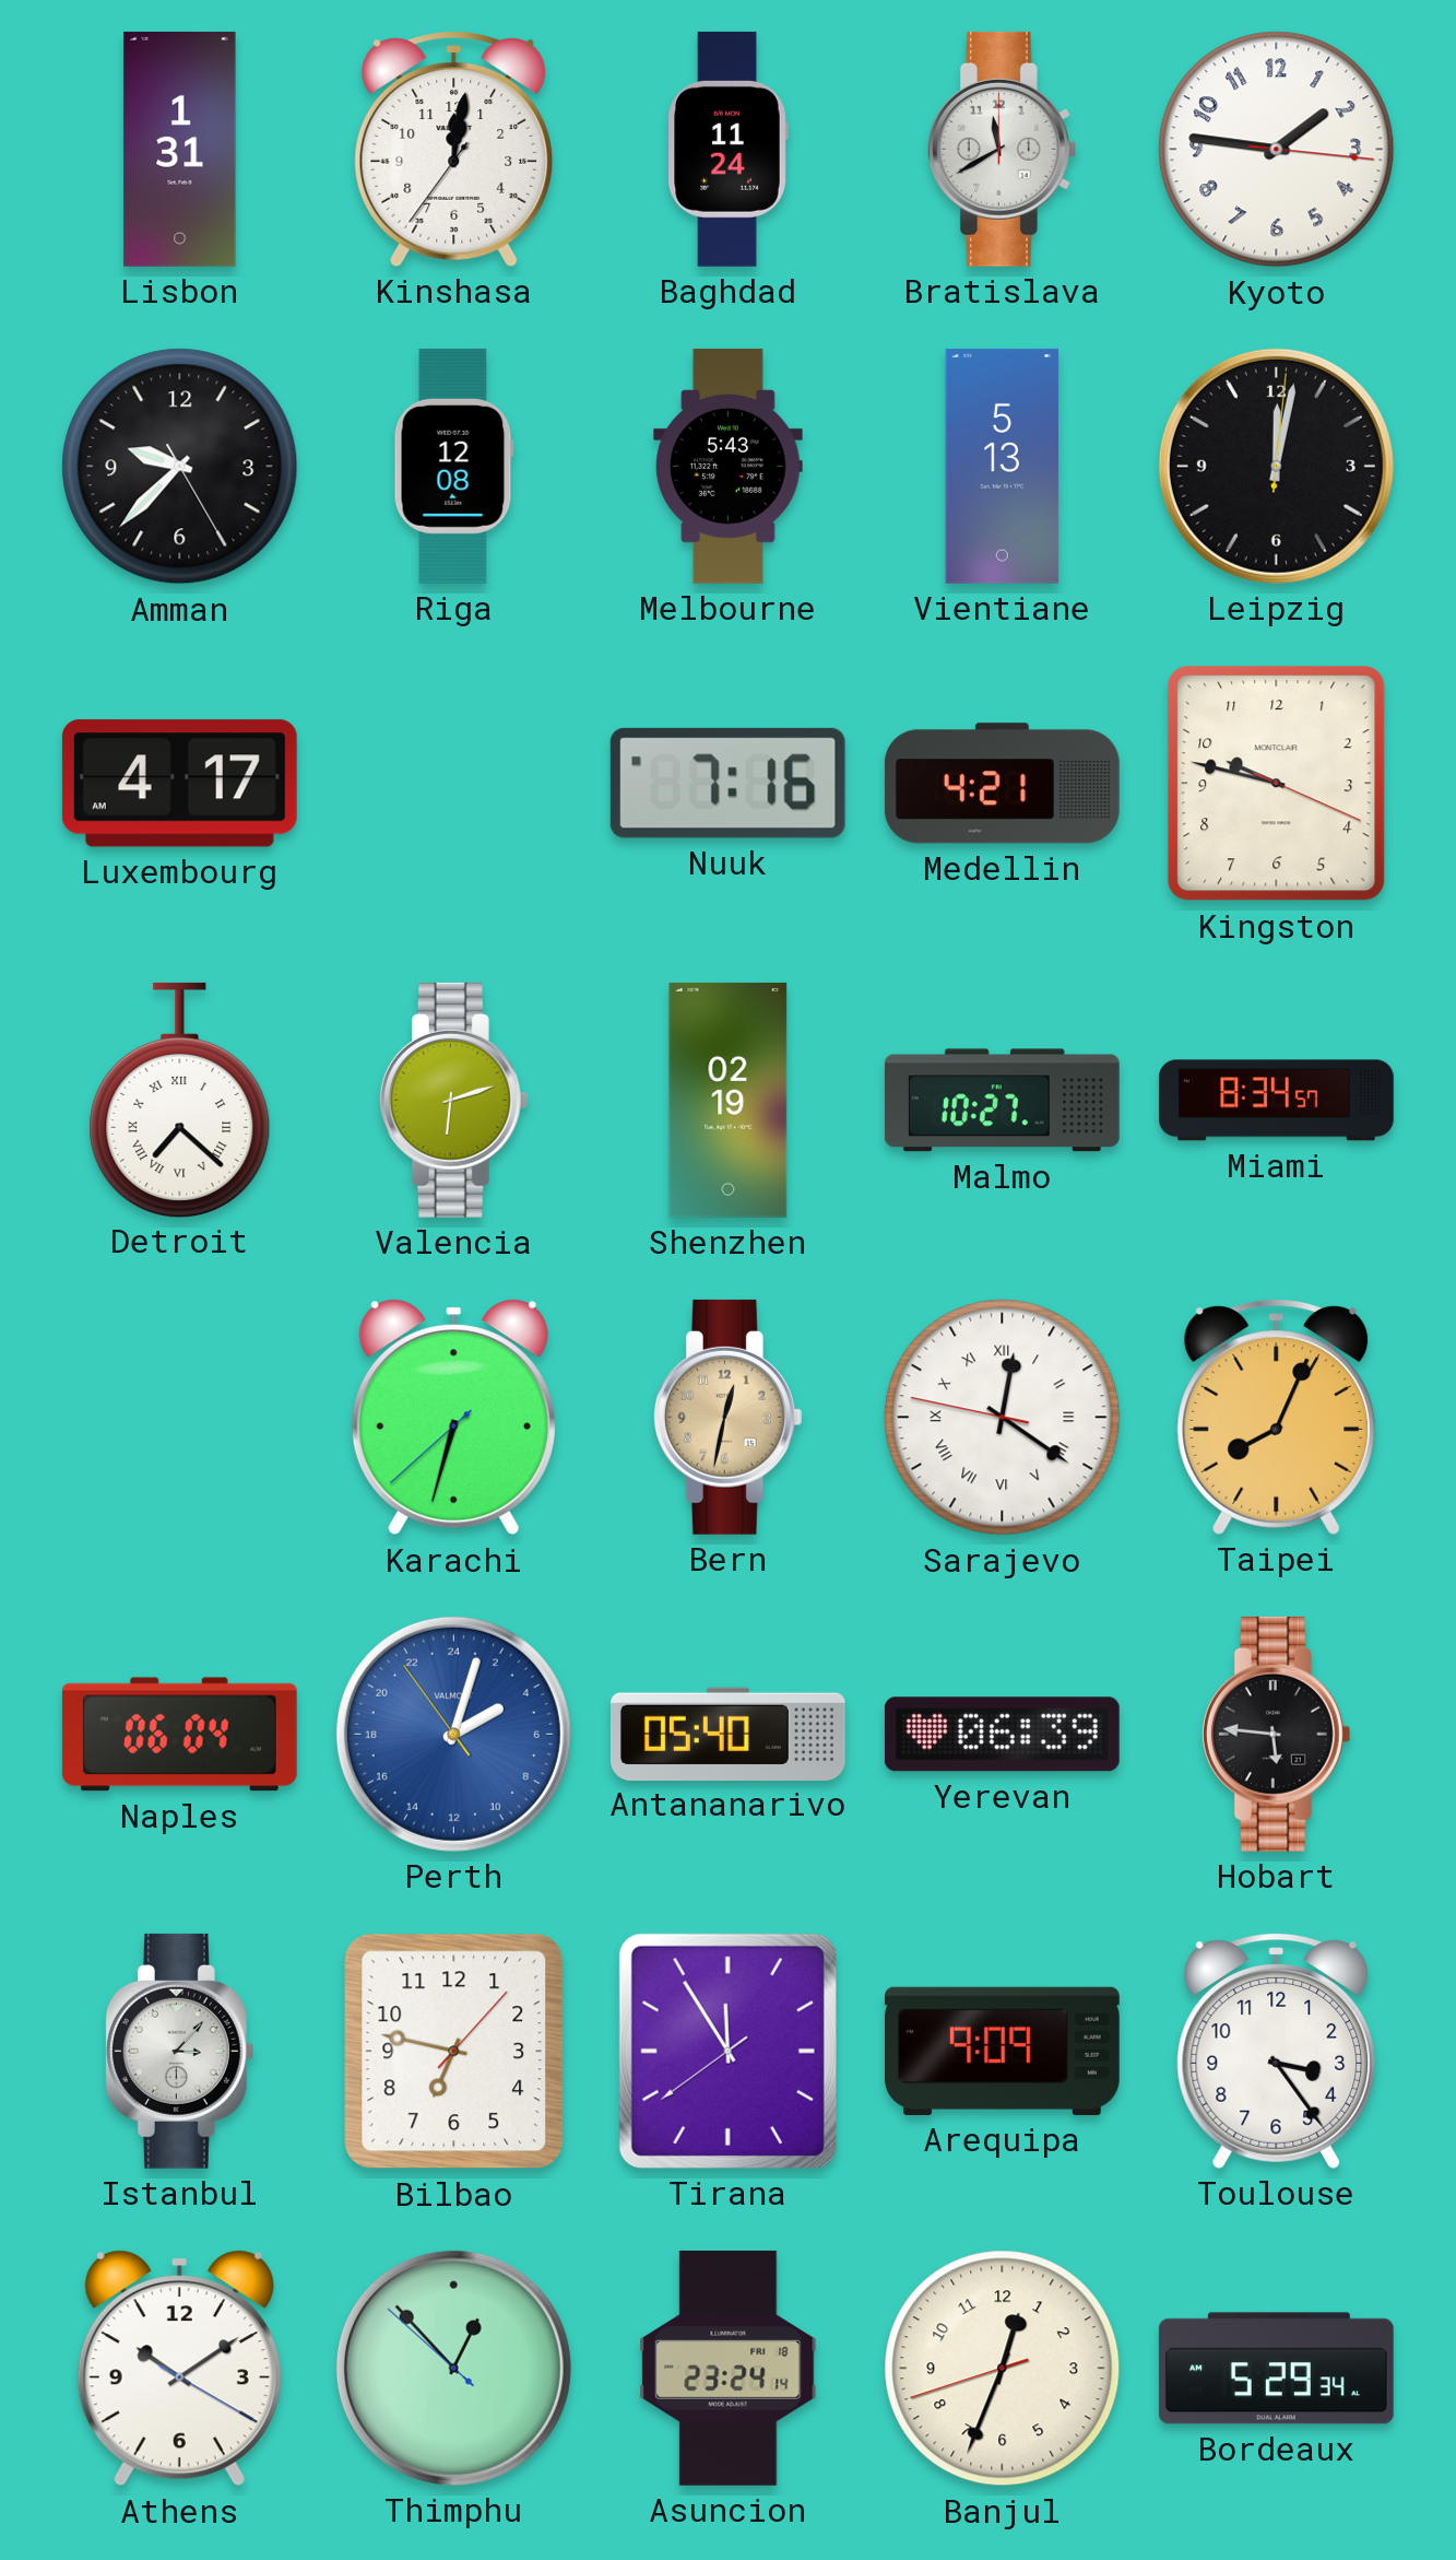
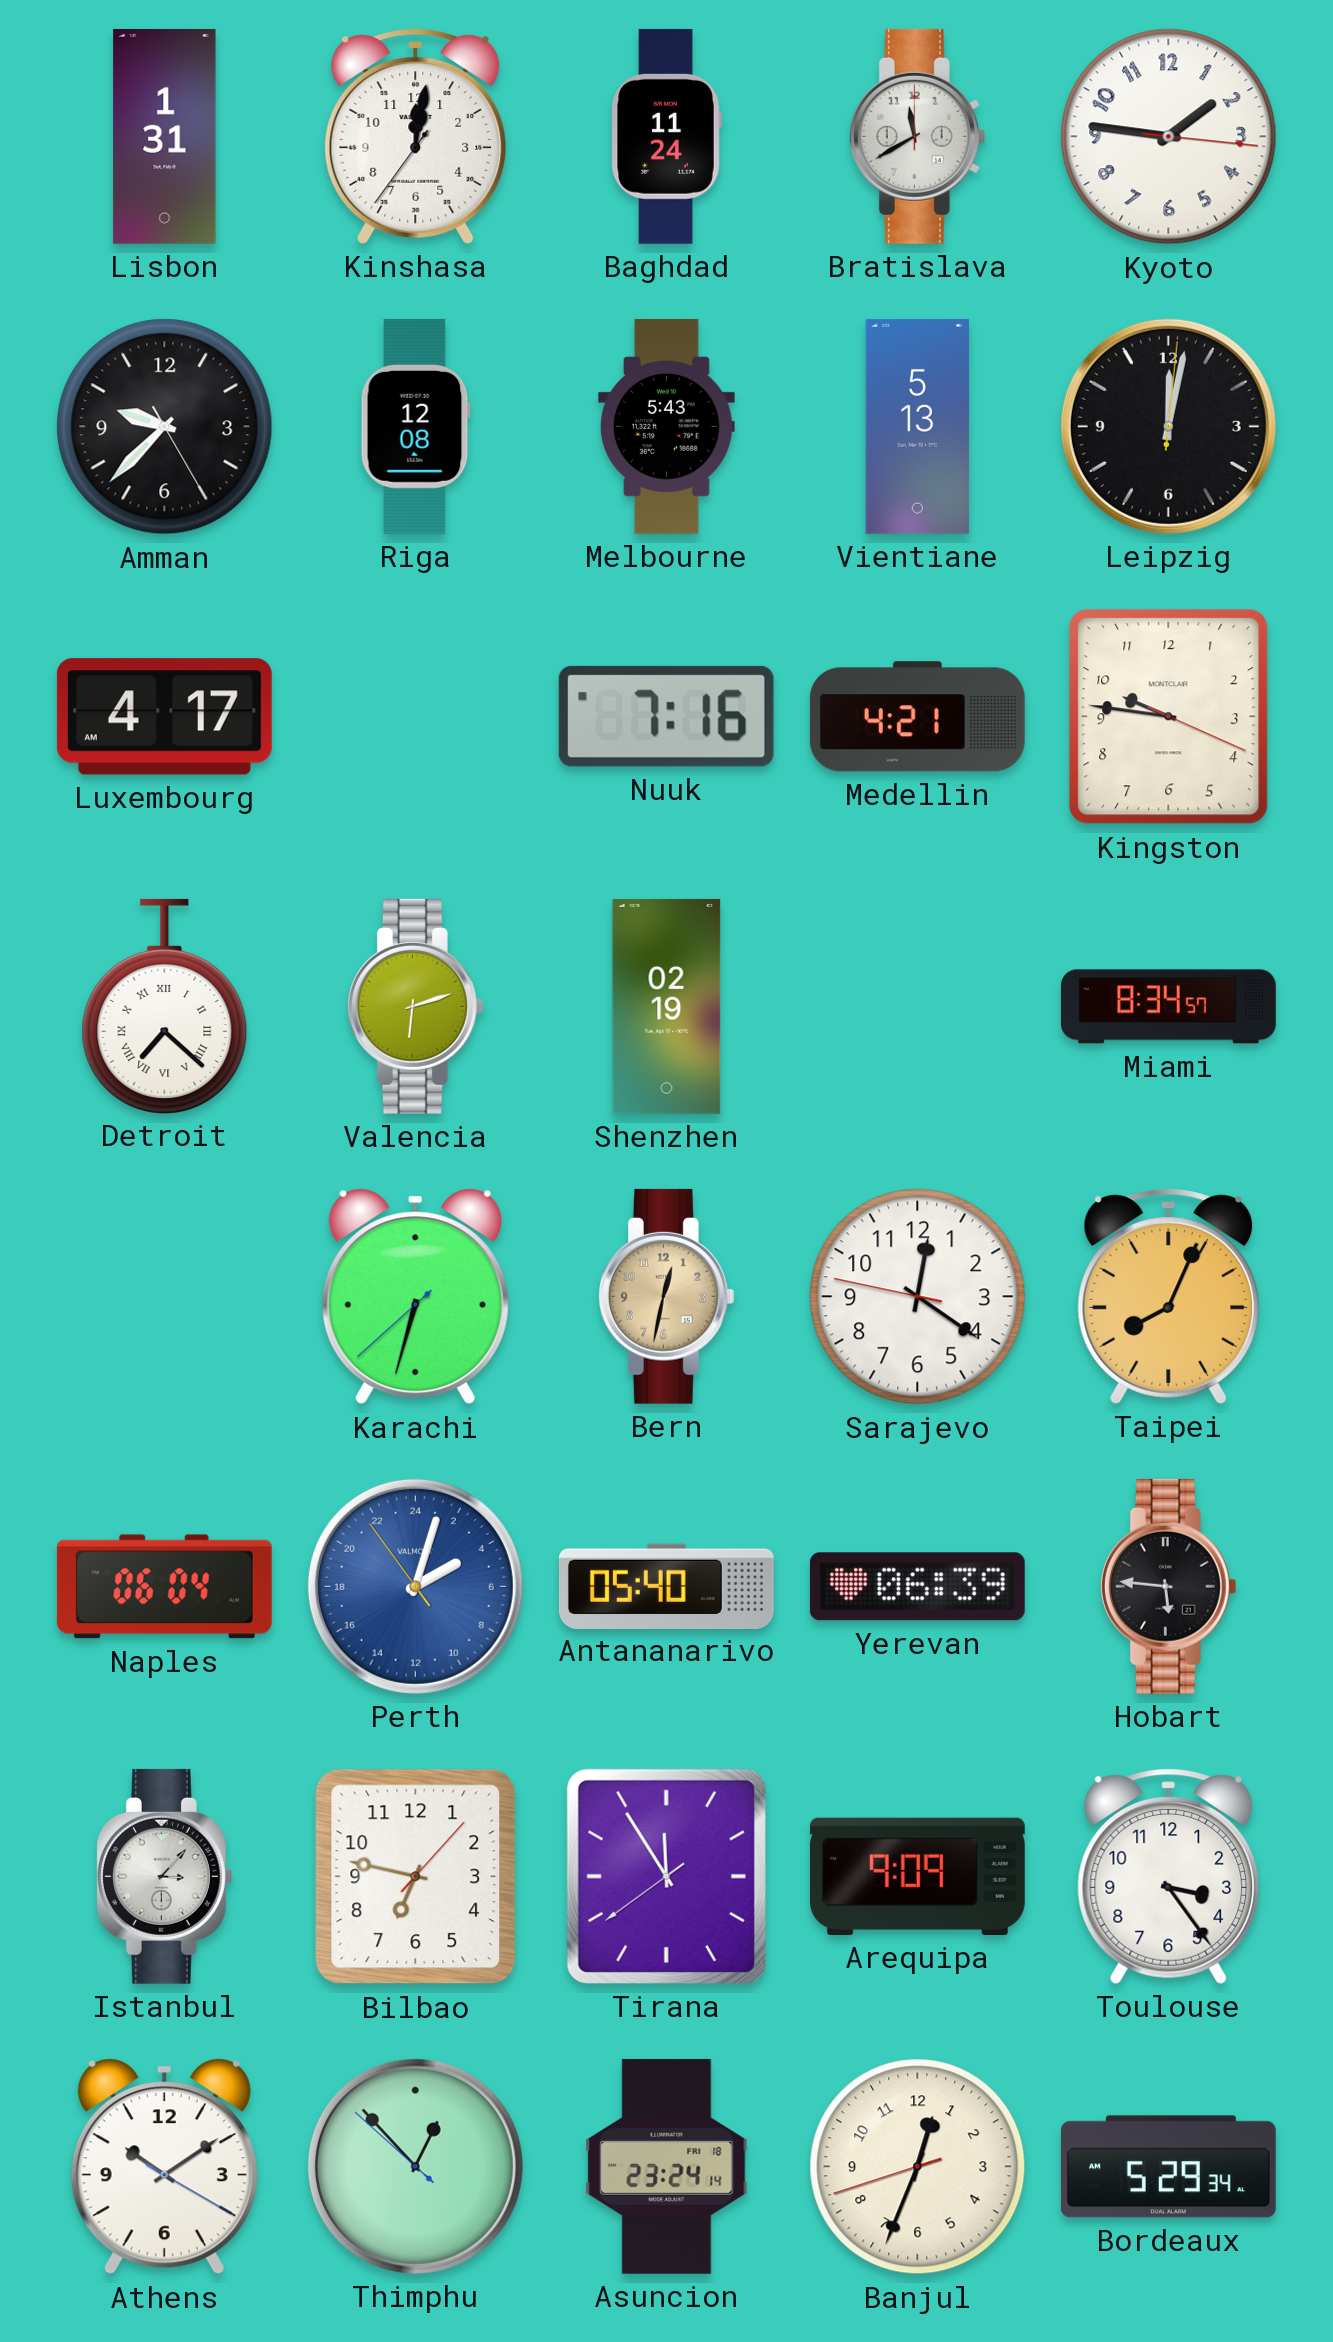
Kingston: 9:47 -> 9:46 (1169, 717)
Malmo: 10:27 -> none (1002, 1101)
Sarajevo numerals: Roman -> Arabic (918, 1297)
